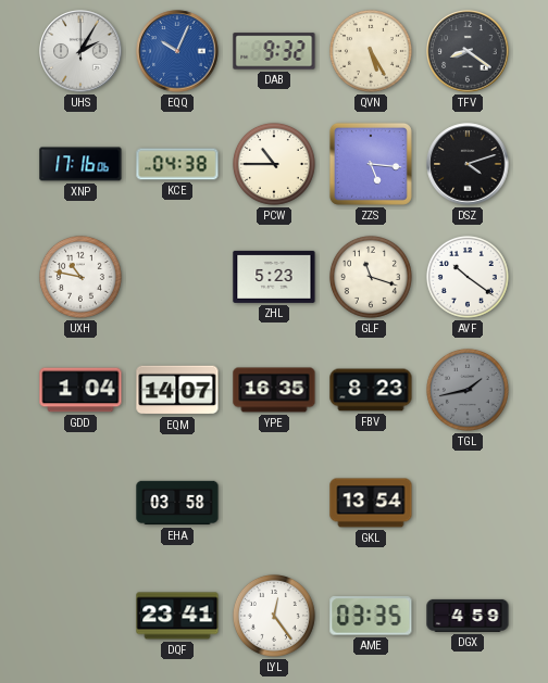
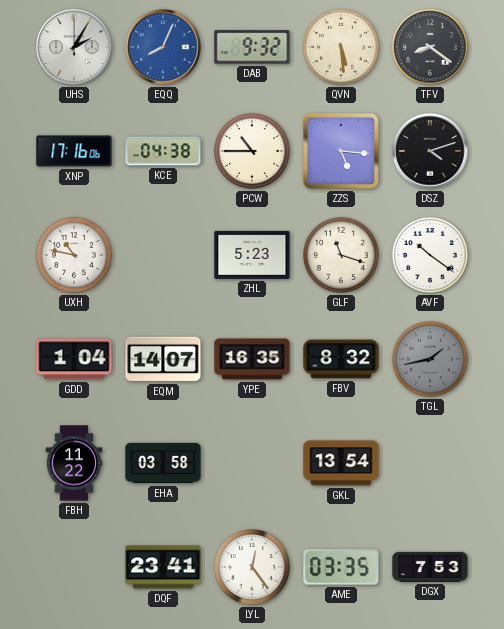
EQQ: 10:04 -> 8:04 (163, 47)
QVN: 5:25 -> 5:29 (341, 47)
FBV: 8:23 -> 8:32 (341, 359)
FBH: none -> 11:22 (74, 463)
DGX: 4:59 -> 7:53 (430, 567)
